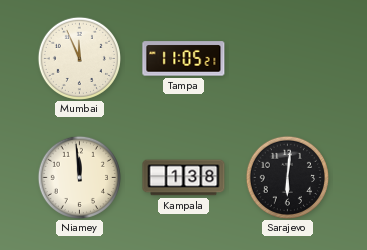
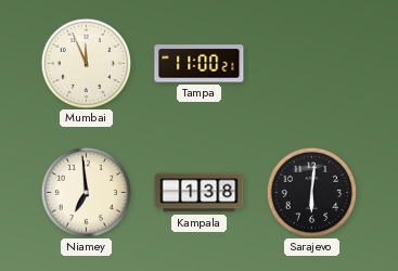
Tampa: 11:05 -> 11:00 (200, 64)
Niamey: 11:59 -> 6:59 (86, 192)
